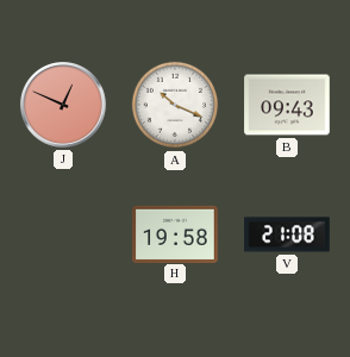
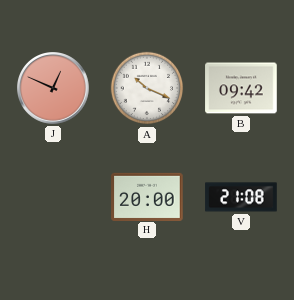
B: 09:43 -> 09:42 (241, 88)
H: 19:58 -> 20:00 (147, 196)
